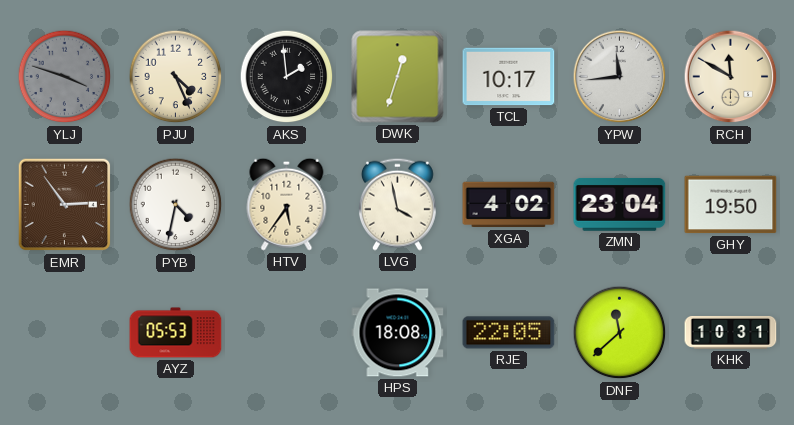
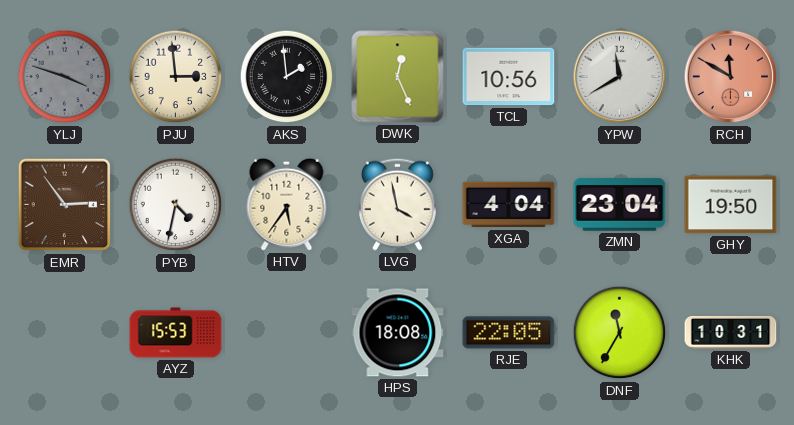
PJU: 4:26 -> 2:59 (176, 77)
DWK: 12:33 -> 12:26 (398, 77)
TCL: 10:17 -> 10:56 (509, 77)
YPW: 11:44 -> 11:40 (620, 77)
RCH dial: cream -> salmon (731, 77)
XGA: 4:02 -> 4:04 (509, 205)
AYZ: 05:53 -> 15:53 (176, 333)
DNF: 11:38 -> 11:35 (620, 333)
